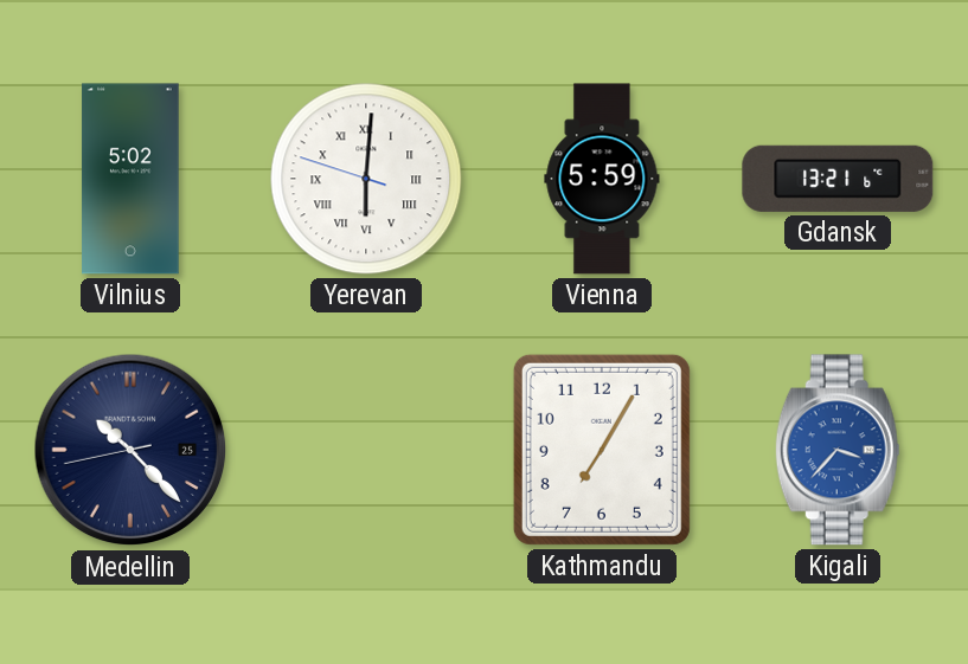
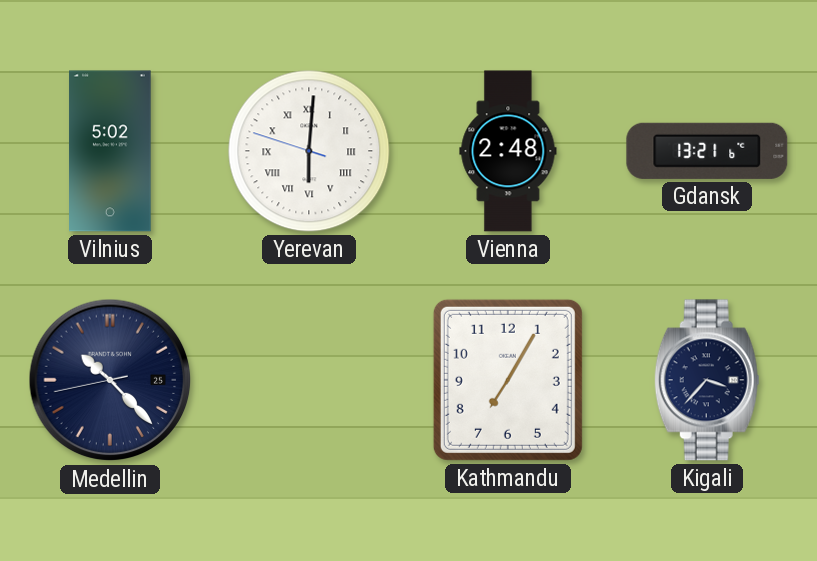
Vienna: 5:59 -> 2:48 (508, 151)
Kigali dial: blue -> navy (707, 380)
